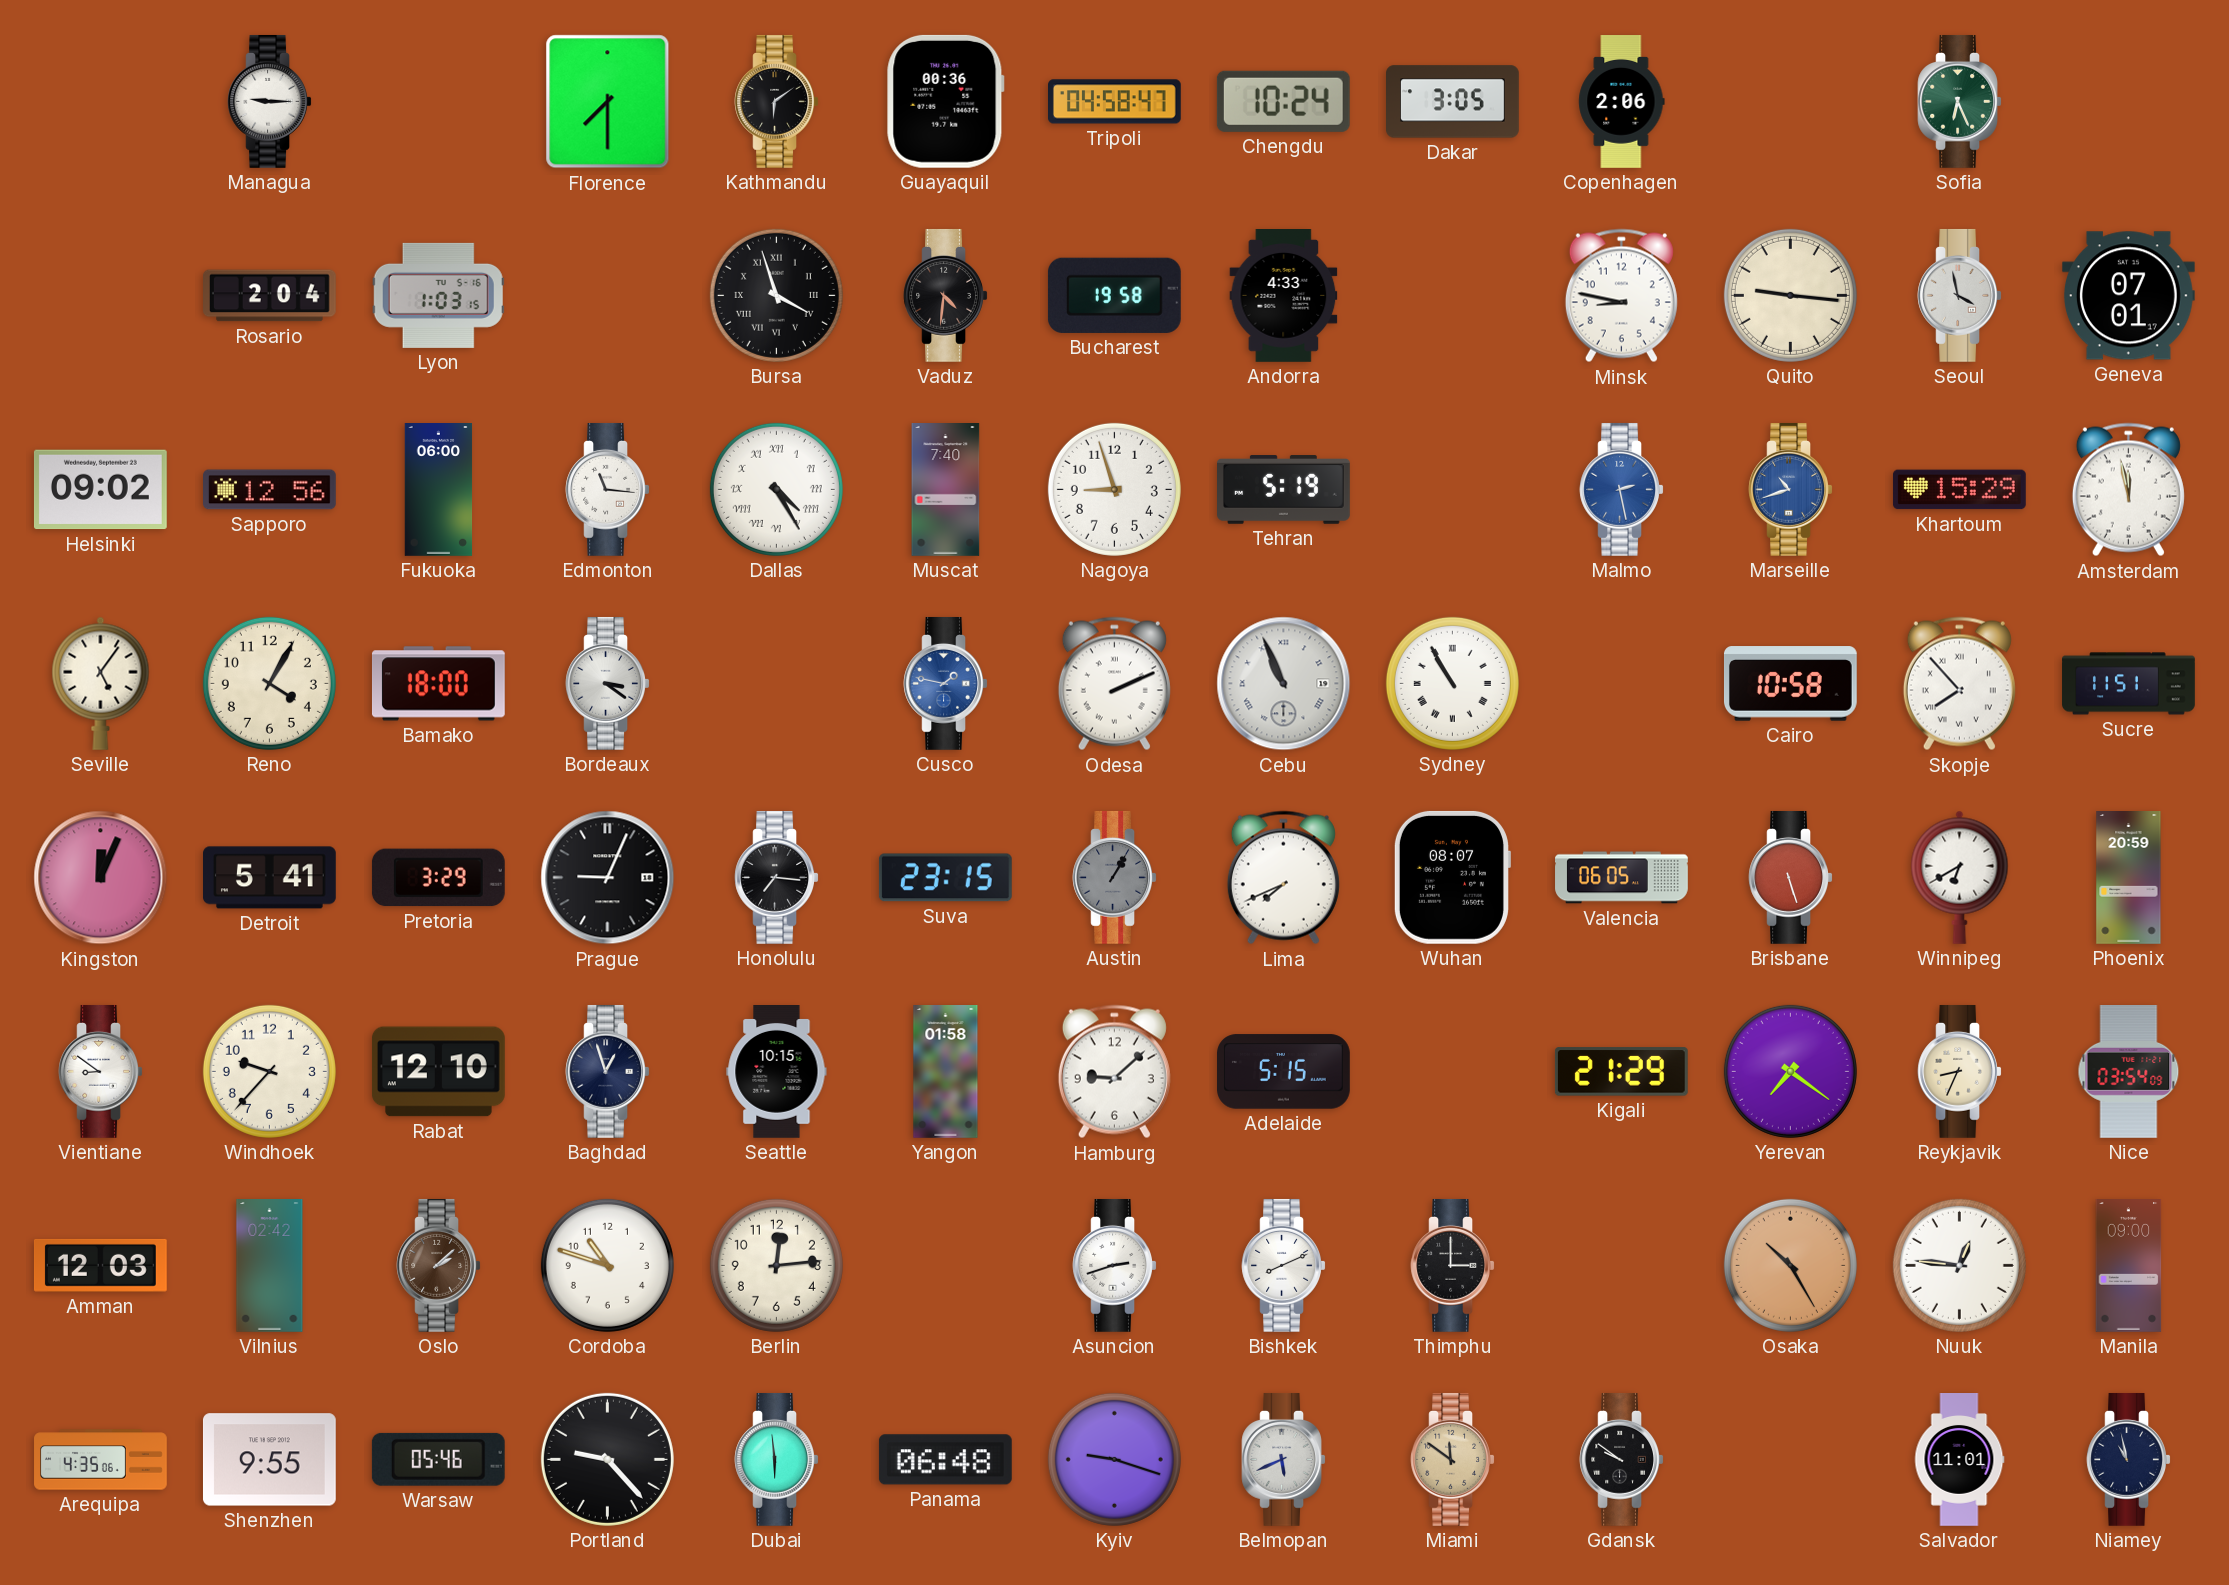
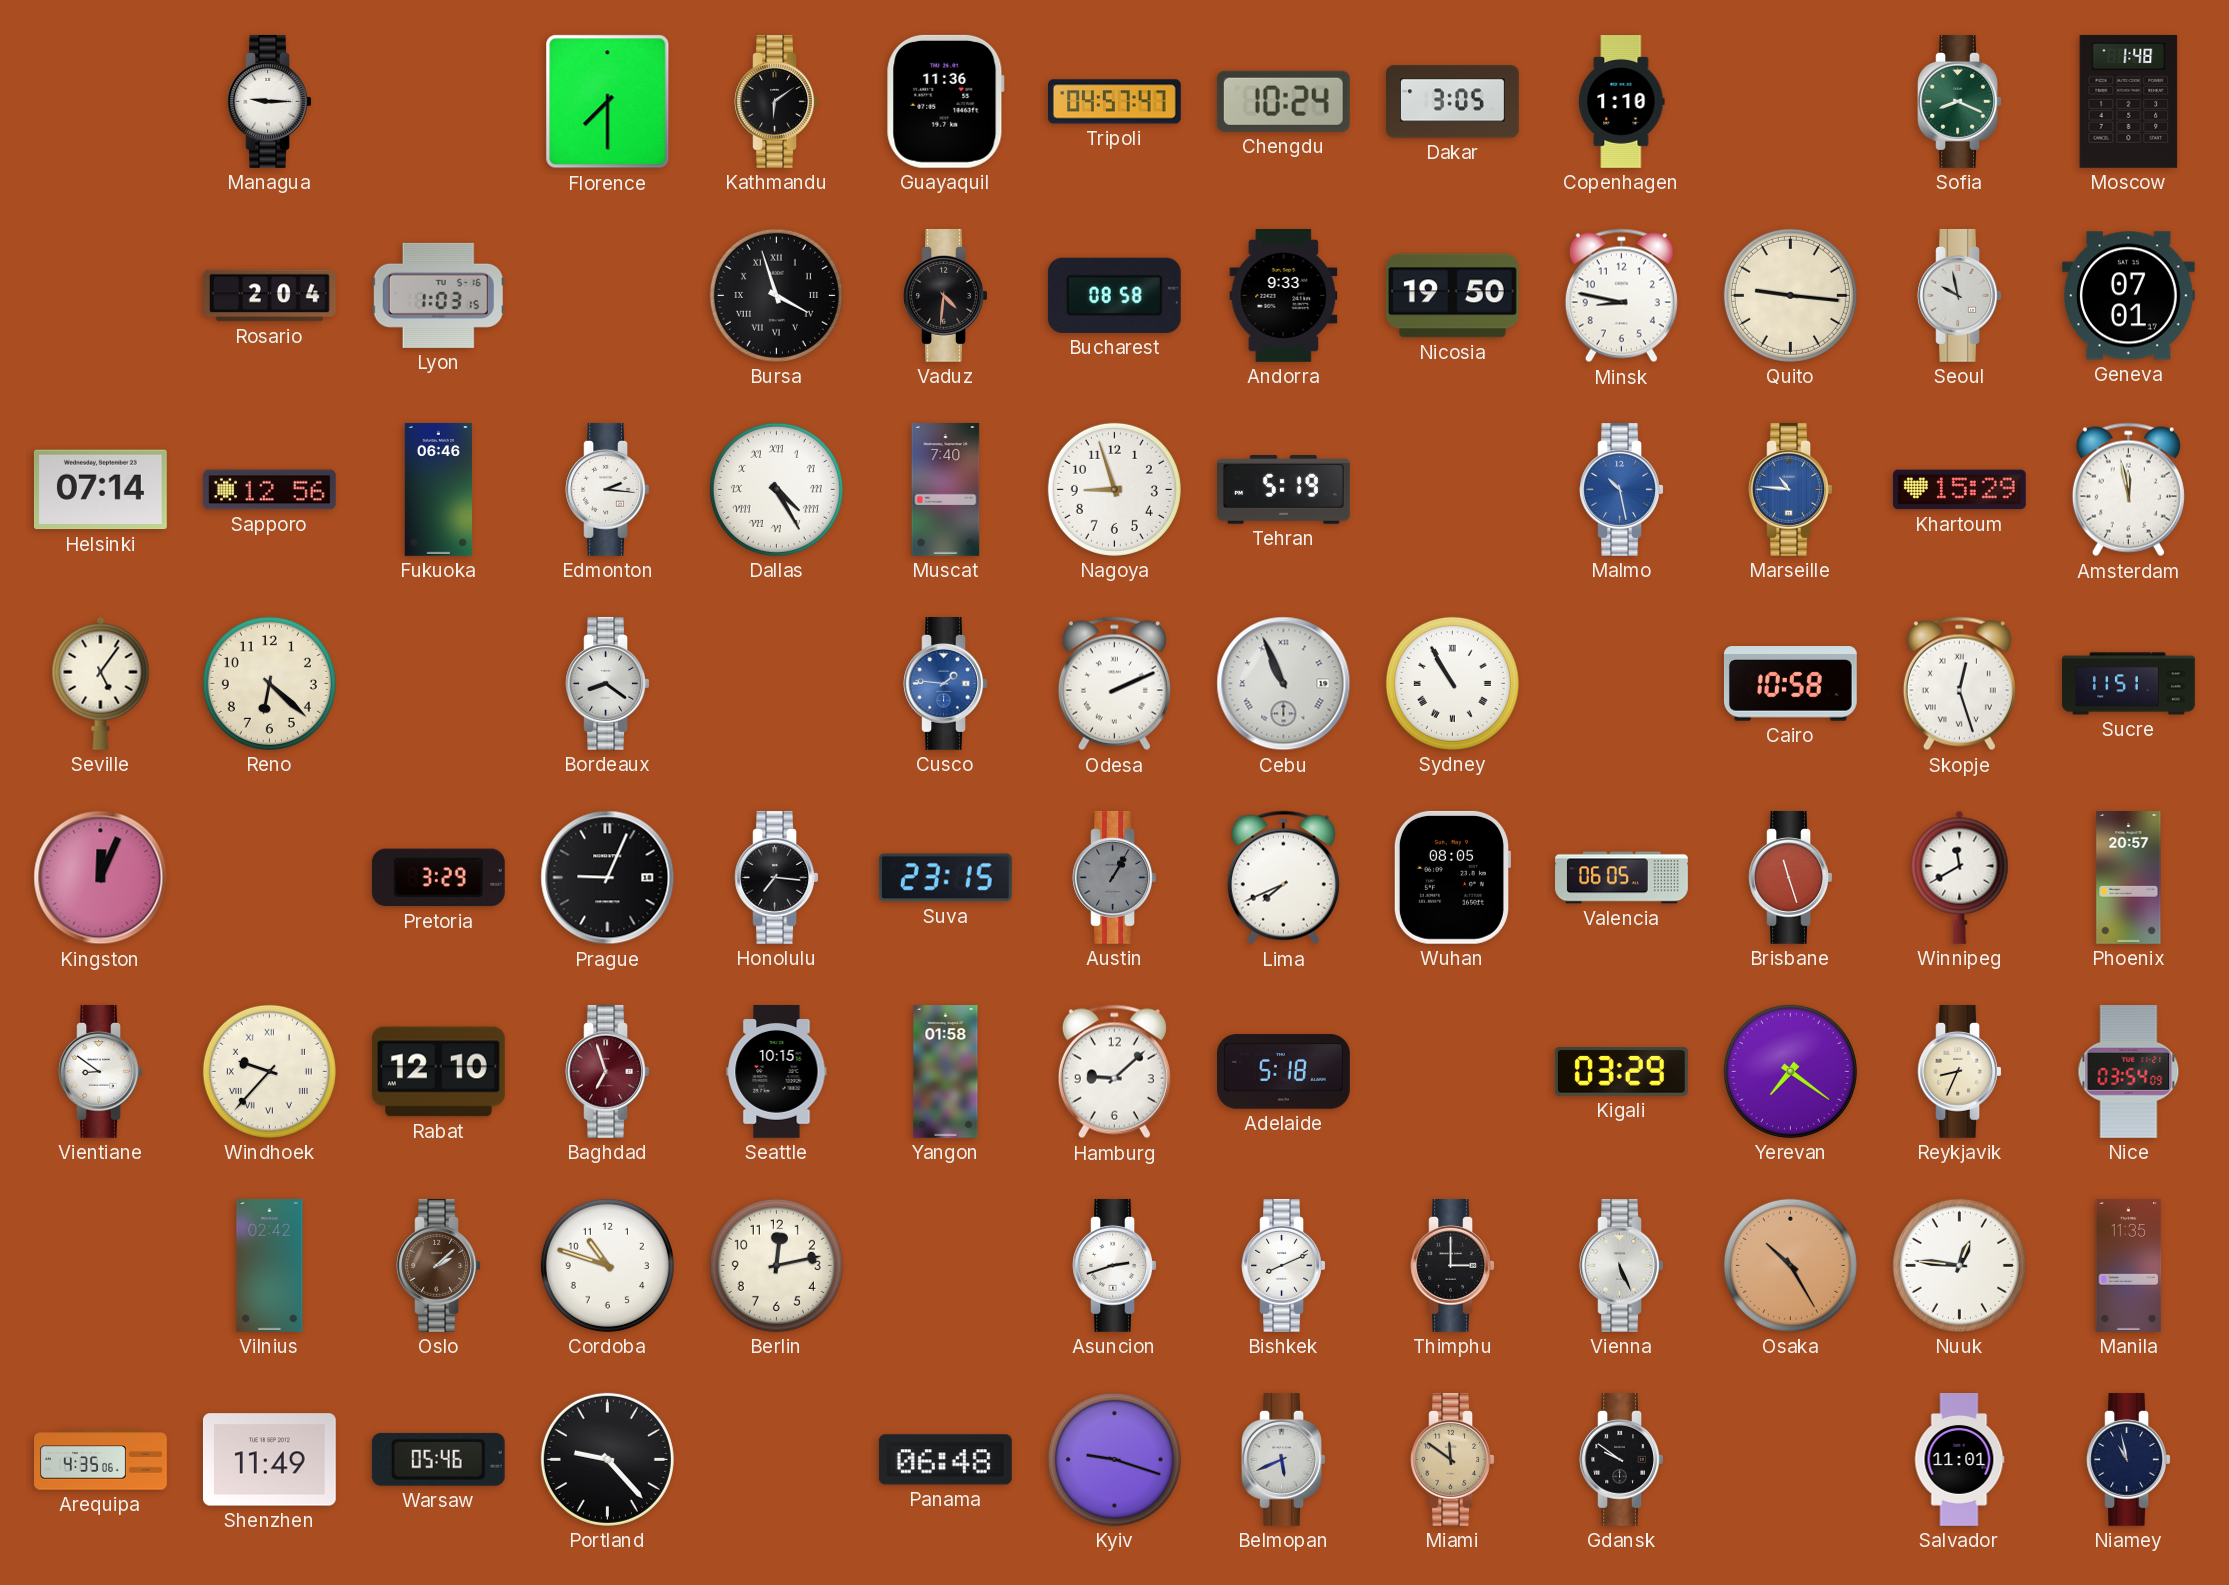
Guayaquil: 00:36 -> 11:36 (945, 101)
Tripoli: 04:58 -> 04:57 (1115, 102)
Copenhagen: 2:06 -> 1:10 (1622, 102)
Sofia: 6:26 -> 8:19 (1960, 102)
Moscow: none -> 1:48 (2129, 102)
Bucharest: 19:58 -> 08:58 (1114, 295)
Andorra: 4:33 -> 9:33 (1284, 296)
Nicosia: none -> 19:50 (1452, 296)
Seoul: 3:58 -> 9:58 (1960, 296)
Helsinki: 09:02 -> 07:14 (100, 490)
Fukuoka: 06:00 -> 06:46 (439, 490)
Edmonton: 11:16 -> 2:16 (608, 490)
Malmo: 2:28 -> 10:28 (1622, 490)
Marseille: 10:42 -> 10:46 (1791, 490)
Reno: 4:05 -> 6:22 (269, 683)
Bamako: 18:00 -> none (438, 684)
Bordeaux: 3:21 -> 8:21 (608, 684)
Cusco: 1:47 -> 1:46 (946, 684)
Skopje: 7:53 -> 12:27 (1959, 684)
Detroit: 5:41 -> none (270, 878)
Wuhan: 08:07 -> 08:05 (1452, 877)
Brisbane: 5:27 -> 11:27 (1791, 878)
Winnipeg: 6:40 -> 11:40 (1960, 877)
Phoenix: 20:59 -> 20:57 (2129, 878)
Windhoek numerals: Arabic -> Roman (269, 1071)
Baghdad: 12:57 -> 6:57 (608, 1072)
Baghdad dial: navy -> burgundy (608, 1072)
Adelaide: 5:15 -> 5:18 (1284, 1072)
Kigali: 21:29 -> 03:29 (1621, 1072)
Amman: 12:03 -> none (100, 1265)
Berlin: 12:14 -> 12:13 (776, 1265)
Vienna: none -> 5:26 (1622, 1266)
Manila: 09:00 -> 11:35 (2129, 1266)
Shenzhen: 9:55 -> 11:49 (269, 1460)
Dubai: 5:59 -> none (777, 1460)
